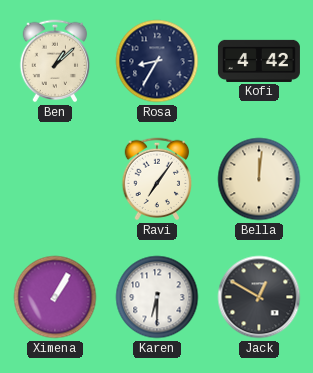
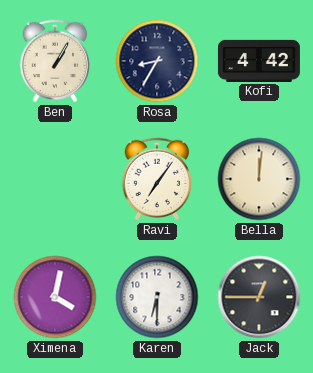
Ben: 1:08 -> 1:05 (55, 61)
Ximena: 1:05 -> 4:02 (55, 297)
Jack: 12:50 -> 12:45 (259, 297)
